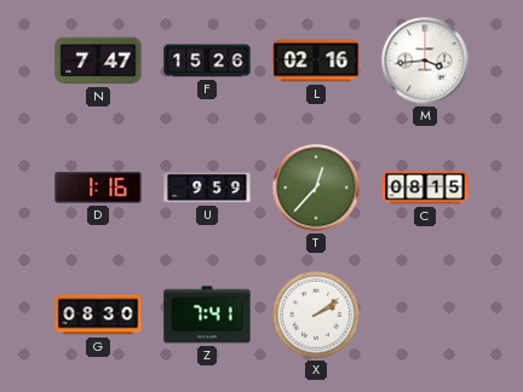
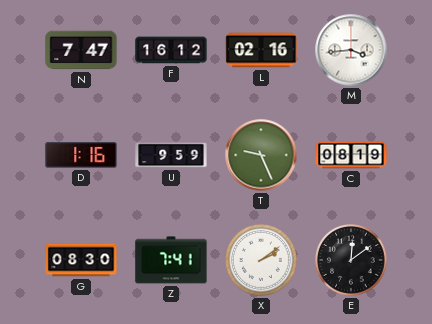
F: 15:26 -> 16:12 (171, 50)
T: 12:37 -> 9:26 (261, 155)
C: 08:15 -> 08:19 (351, 155)
E: none -> 12:09 (352, 261)
